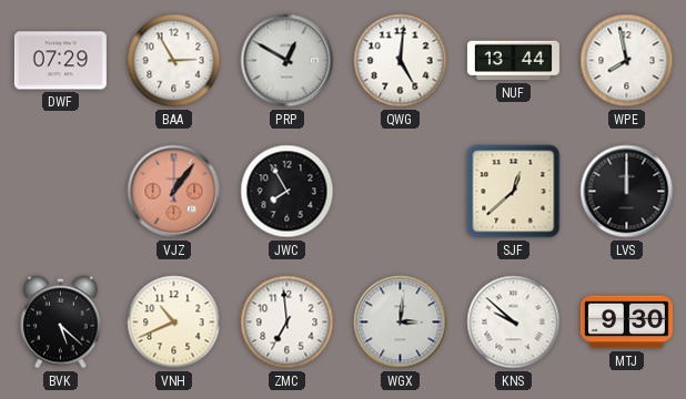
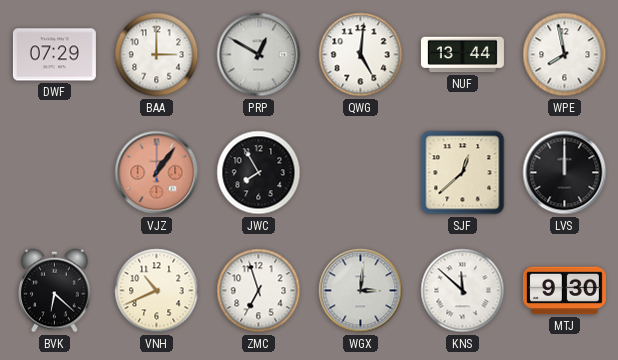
BAA: 2:55 -> 3:00 (157, 55)
BVK: 5:22 -> 6:22 (55, 291)
ZMC: 6:59 -> 6:57 (259, 291)
KNS: 9:52 -> 11:52 (463, 291)
